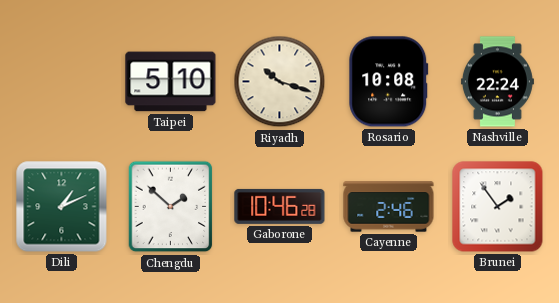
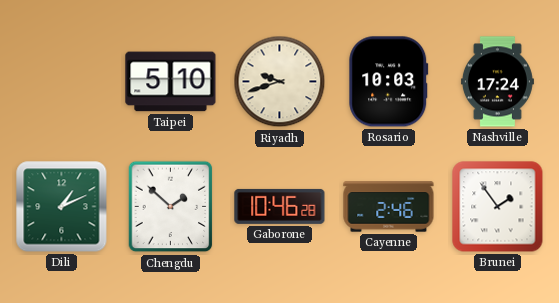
Riyadh: 10:18 -> 9:42 (280, 82)
Rosario: 10:08 -> 10:03 (389, 82)
Nashville: 22:24 -> 17:24 (497, 82)
